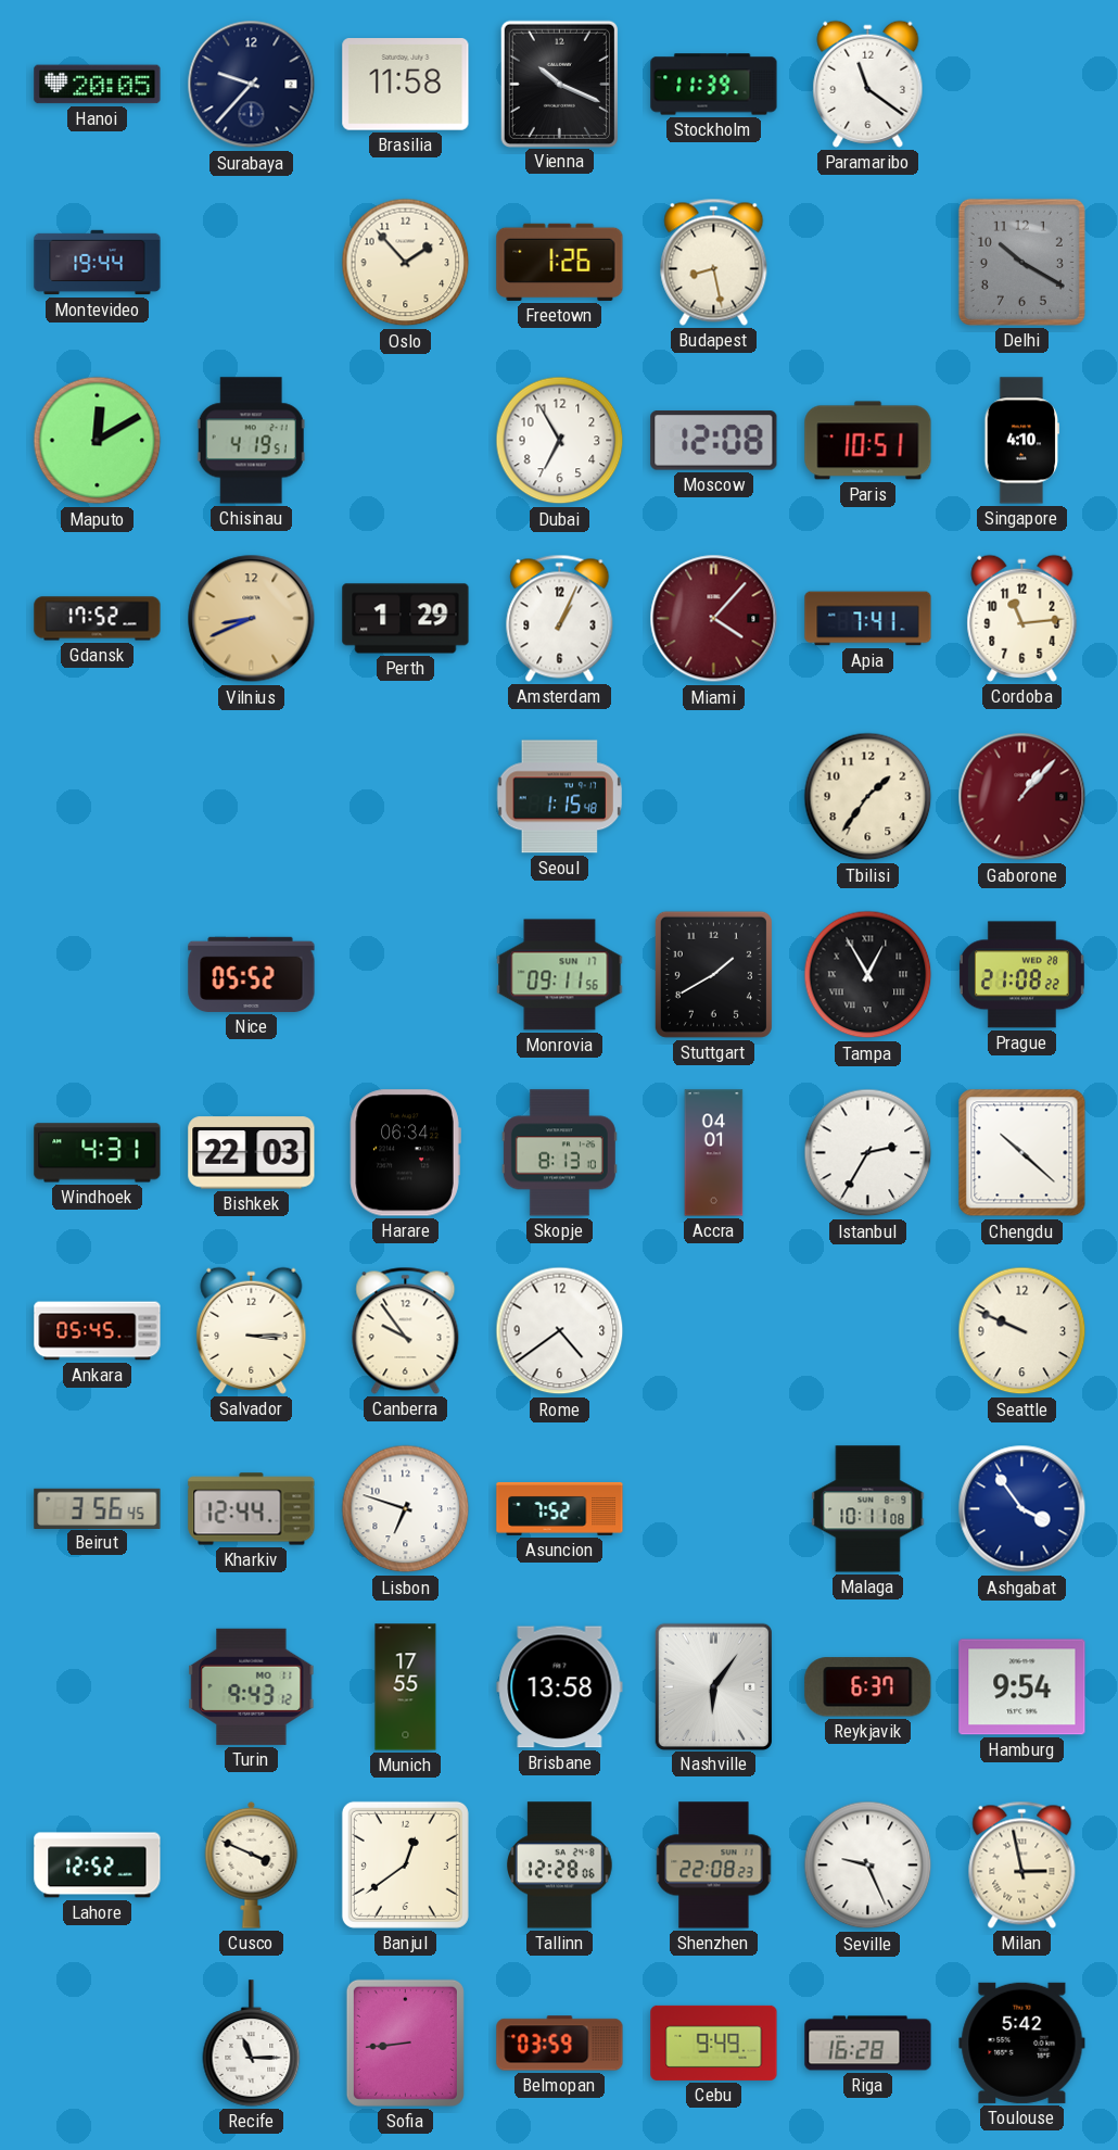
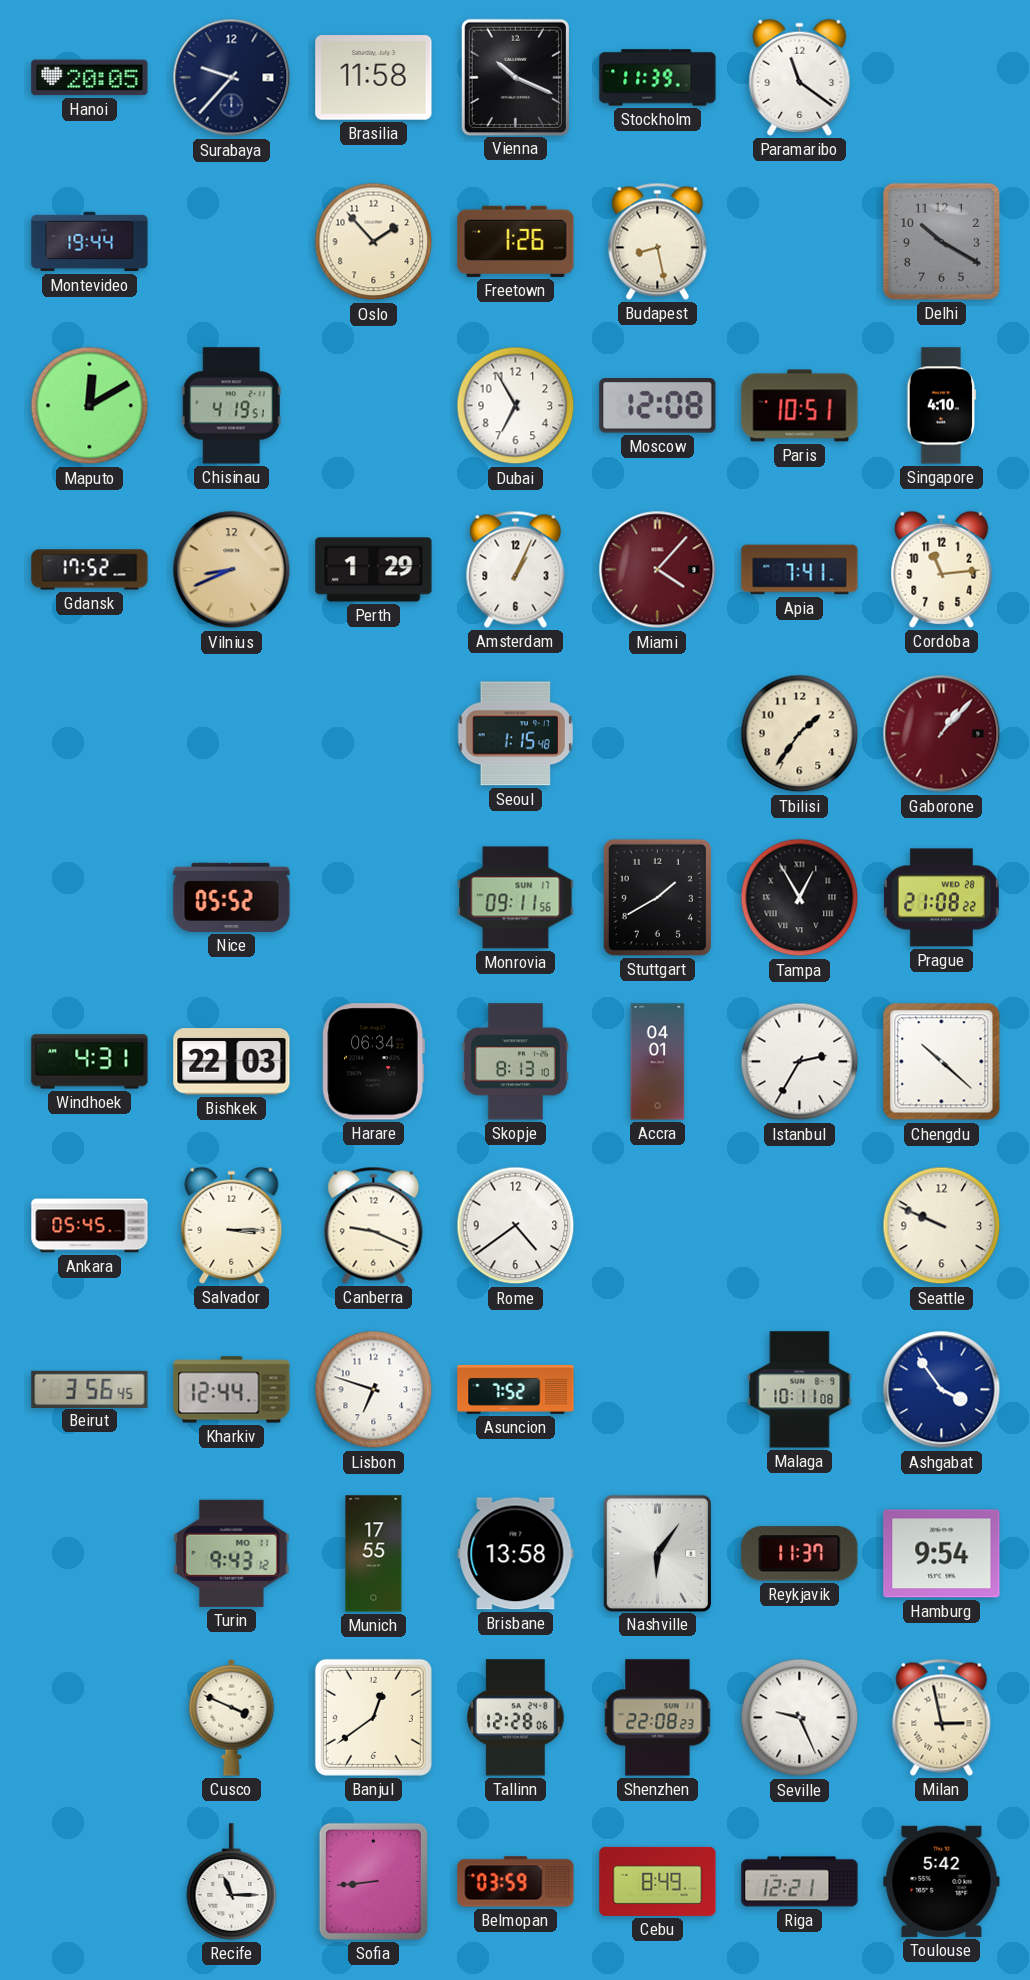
Canberra: 9:54 -> 9:19 (374, 1225)
Reykjavik: 6:37 -> 11:37 (800, 1554)
Lahore: 12:52 -> none (98, 1866)
Cebu: 9:49 -> 8:49 (658, 1881)
Riga: 16:28 -> 12:21 (800, 1882)
